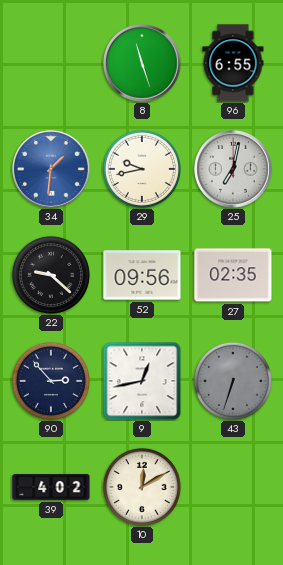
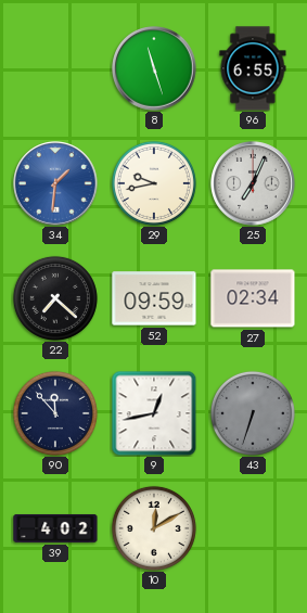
25: 7:02 -> 7:04 (253, 183)
22: 9:22 -> 7:22 (55, 298)
52: 09:56 -> 09:59 (154, 298)
27: 02:35 -> 02:34 (253, 298)
90: 2:53 -> 11:53 (55, 413)
